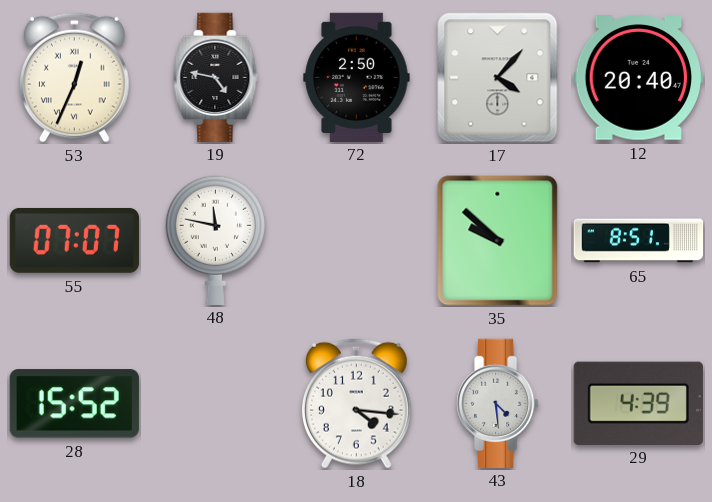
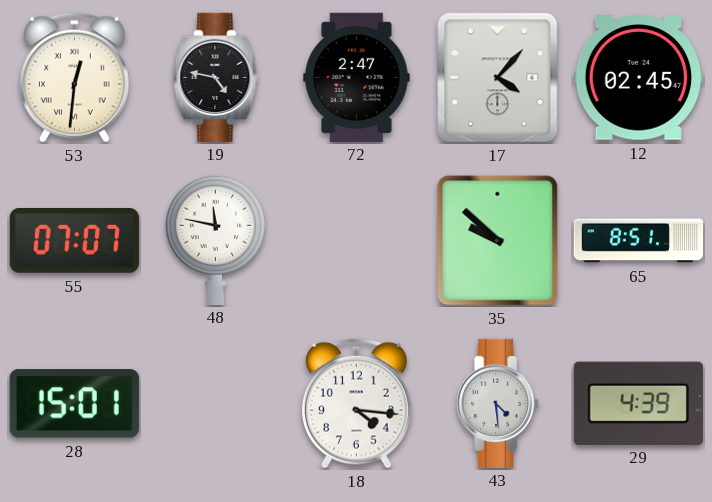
53: 12:34 -> 12:31 (74, 77)
72: 2:50 -> 2:47 (357, 77)
12: 20:40 -> 02:45 (638, 78)
28: 15:52 -> 15:01 (74, 404)
